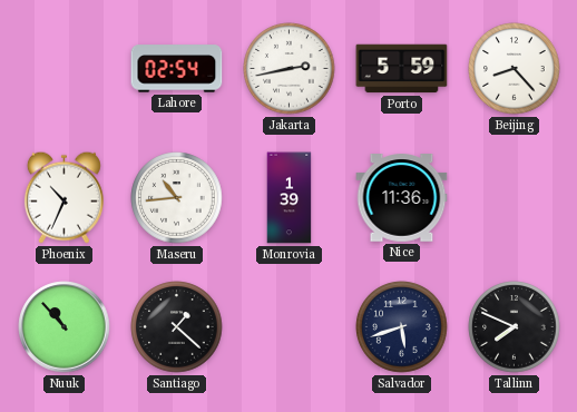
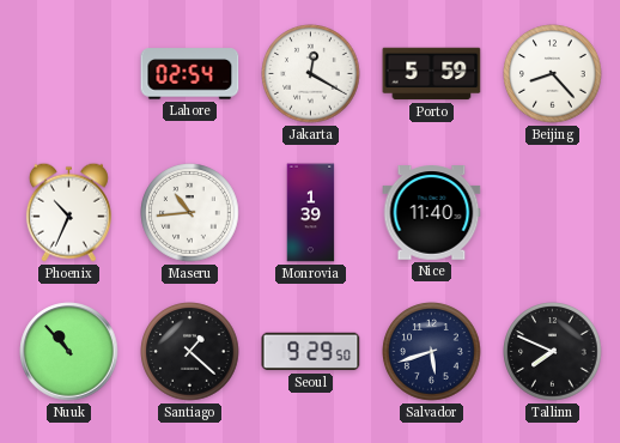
Jakarta: 2:43 -> 12:20 (311, 74)
Nice: 11:36 -> 11:40 (432, 213)
Seoul: none -> 9:29 (311, 352)
